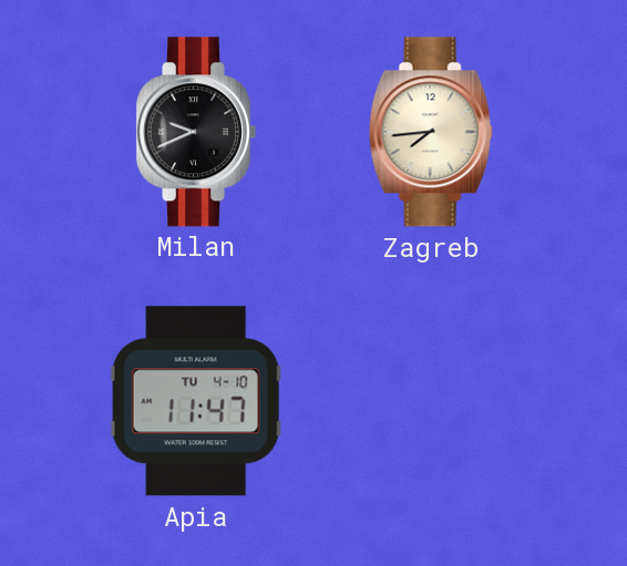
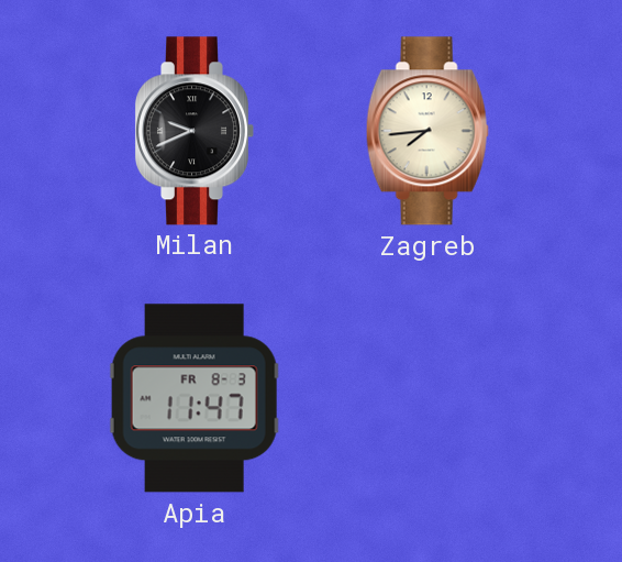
Apia date: TU 4-10 -> FR 8-3 (195, 398)
